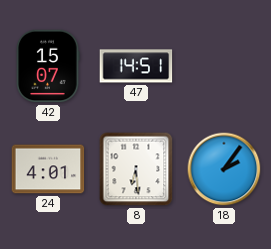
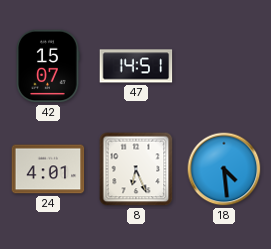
8: 6:29 -> 6:26 (136, 169)
18: 2:06 -> 4:29 (224, 169)
